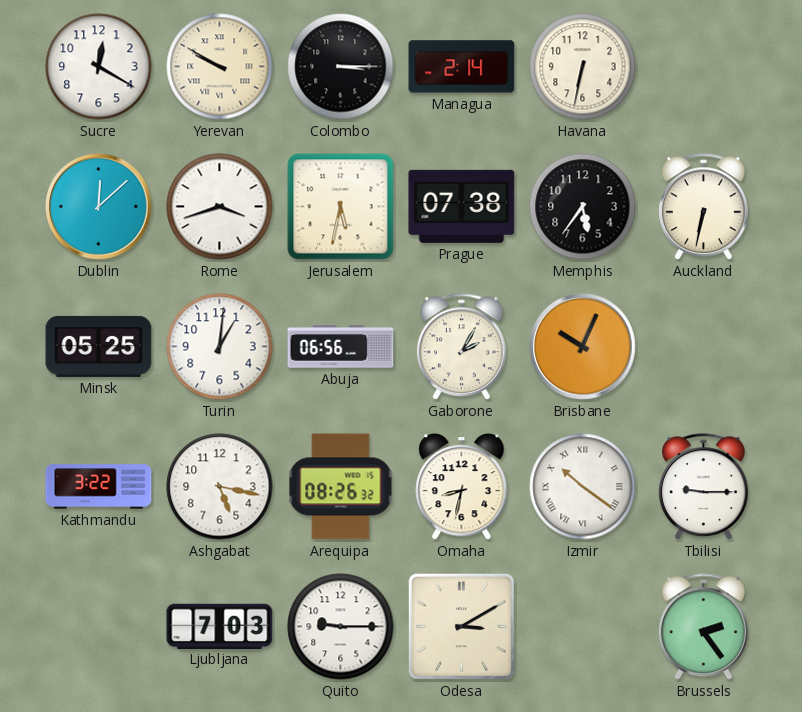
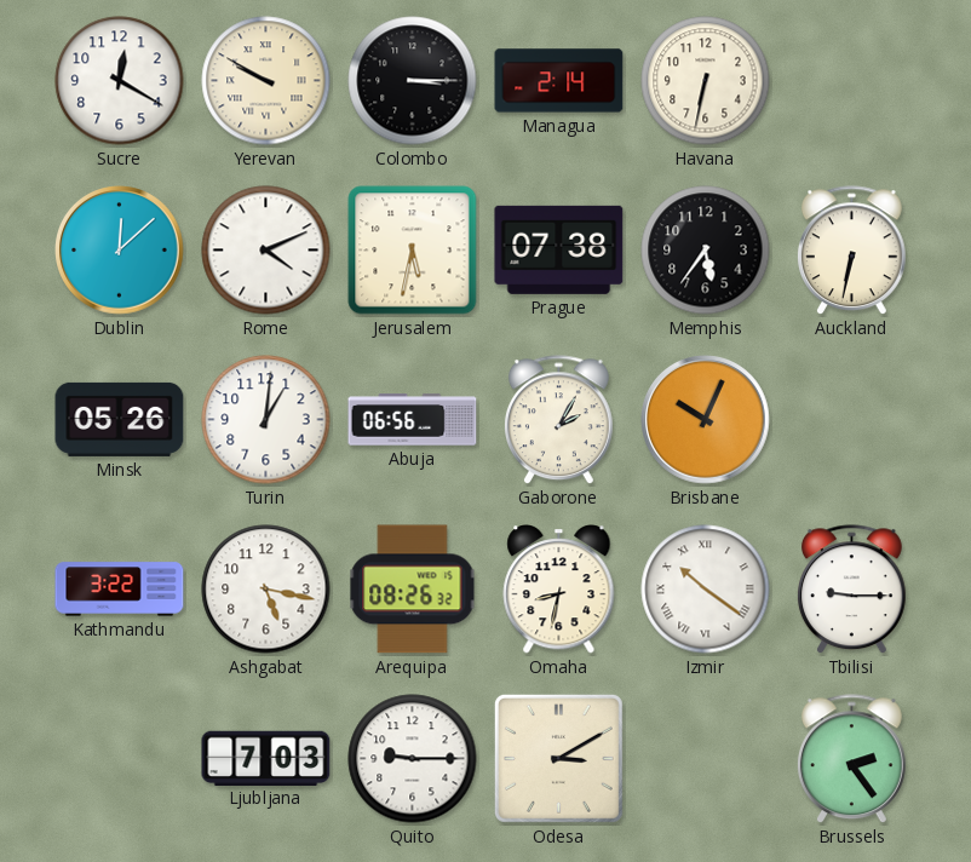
Rome: 3:42 -> 4:11 (266, 251)
Minsk: 05:25 -> 05:26 (120, 419)
